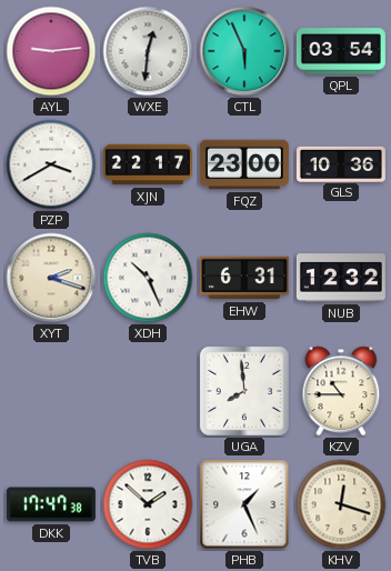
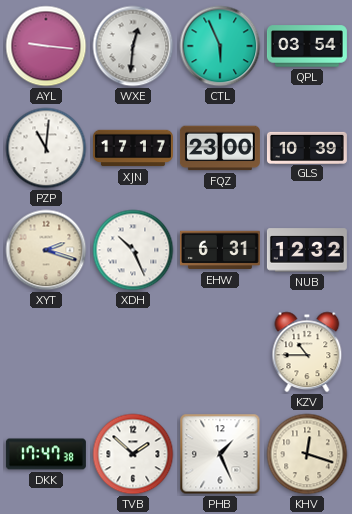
AYL: 9:14 -> 9:16 (46, 46)
PZP: 3:40 -> 11:01 (46, 148)
XJN: 22:17 -> 17:17 (133, 148)
GLS: 10:36 -> 10:39 (307, 147)
UGA: 7:59 -> none (244, 391)
